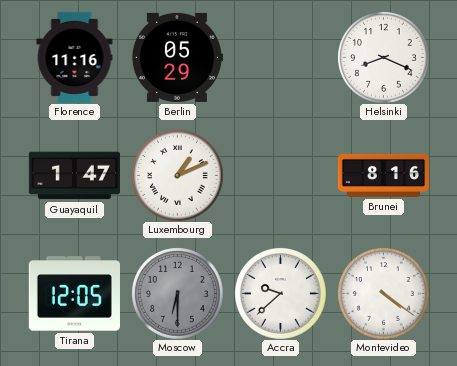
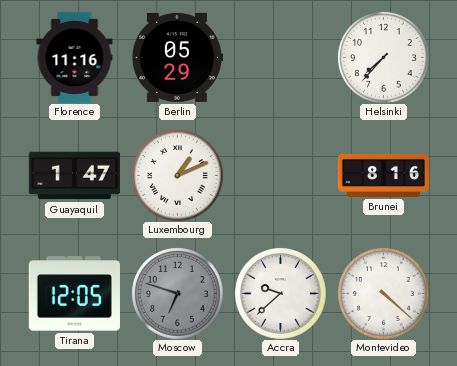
Helsinki: 8:19 -> 7:37 (384, 58)
Moscow: 6:30 -> 6:48 (178, 294)
Montevideo: 4:21 -> 4:22 (384, 294)
